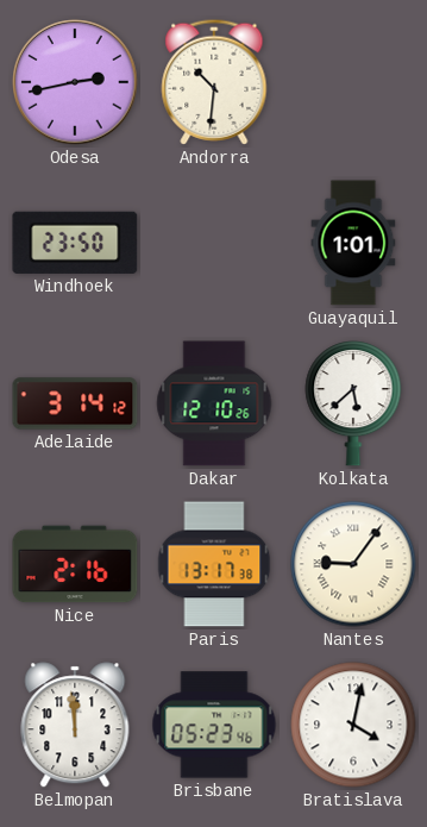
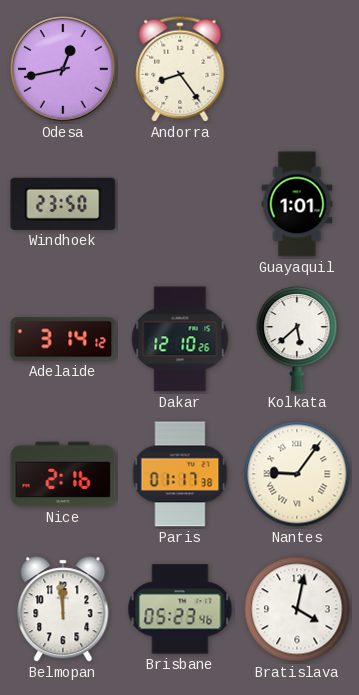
Odesa: 2:43 -> 12:43 (63, 69)
Andorra: 10:31 -> 8:24 (180, 69)
Paris: 13:17 -> 01:17 (180, 474)
